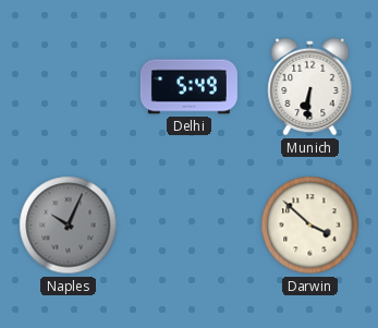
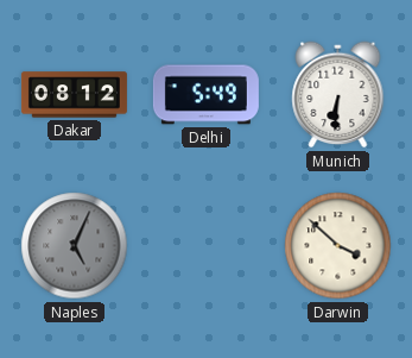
Dakar: none -> 08:12 (74, 95)
Naples: 10:04 -> 5:04 (75, 246)
